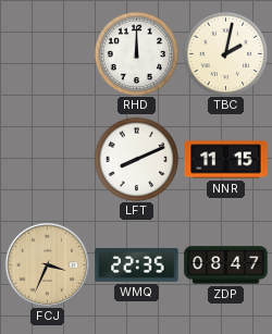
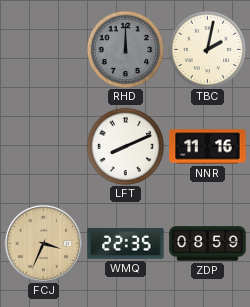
RHD dial: white -> grey (125, 49)
NNR: 11:15 -> 11:16 (208, 147)
ZDP: 08:47 -> 08:59 (208, 244)
